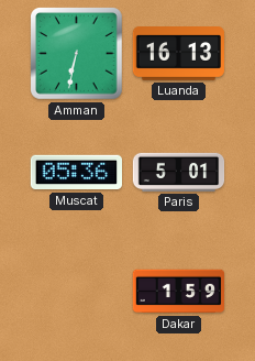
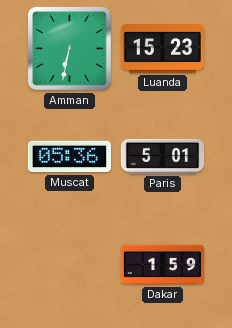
Luanda: 16:13 -> 15:23 (163, 49)
